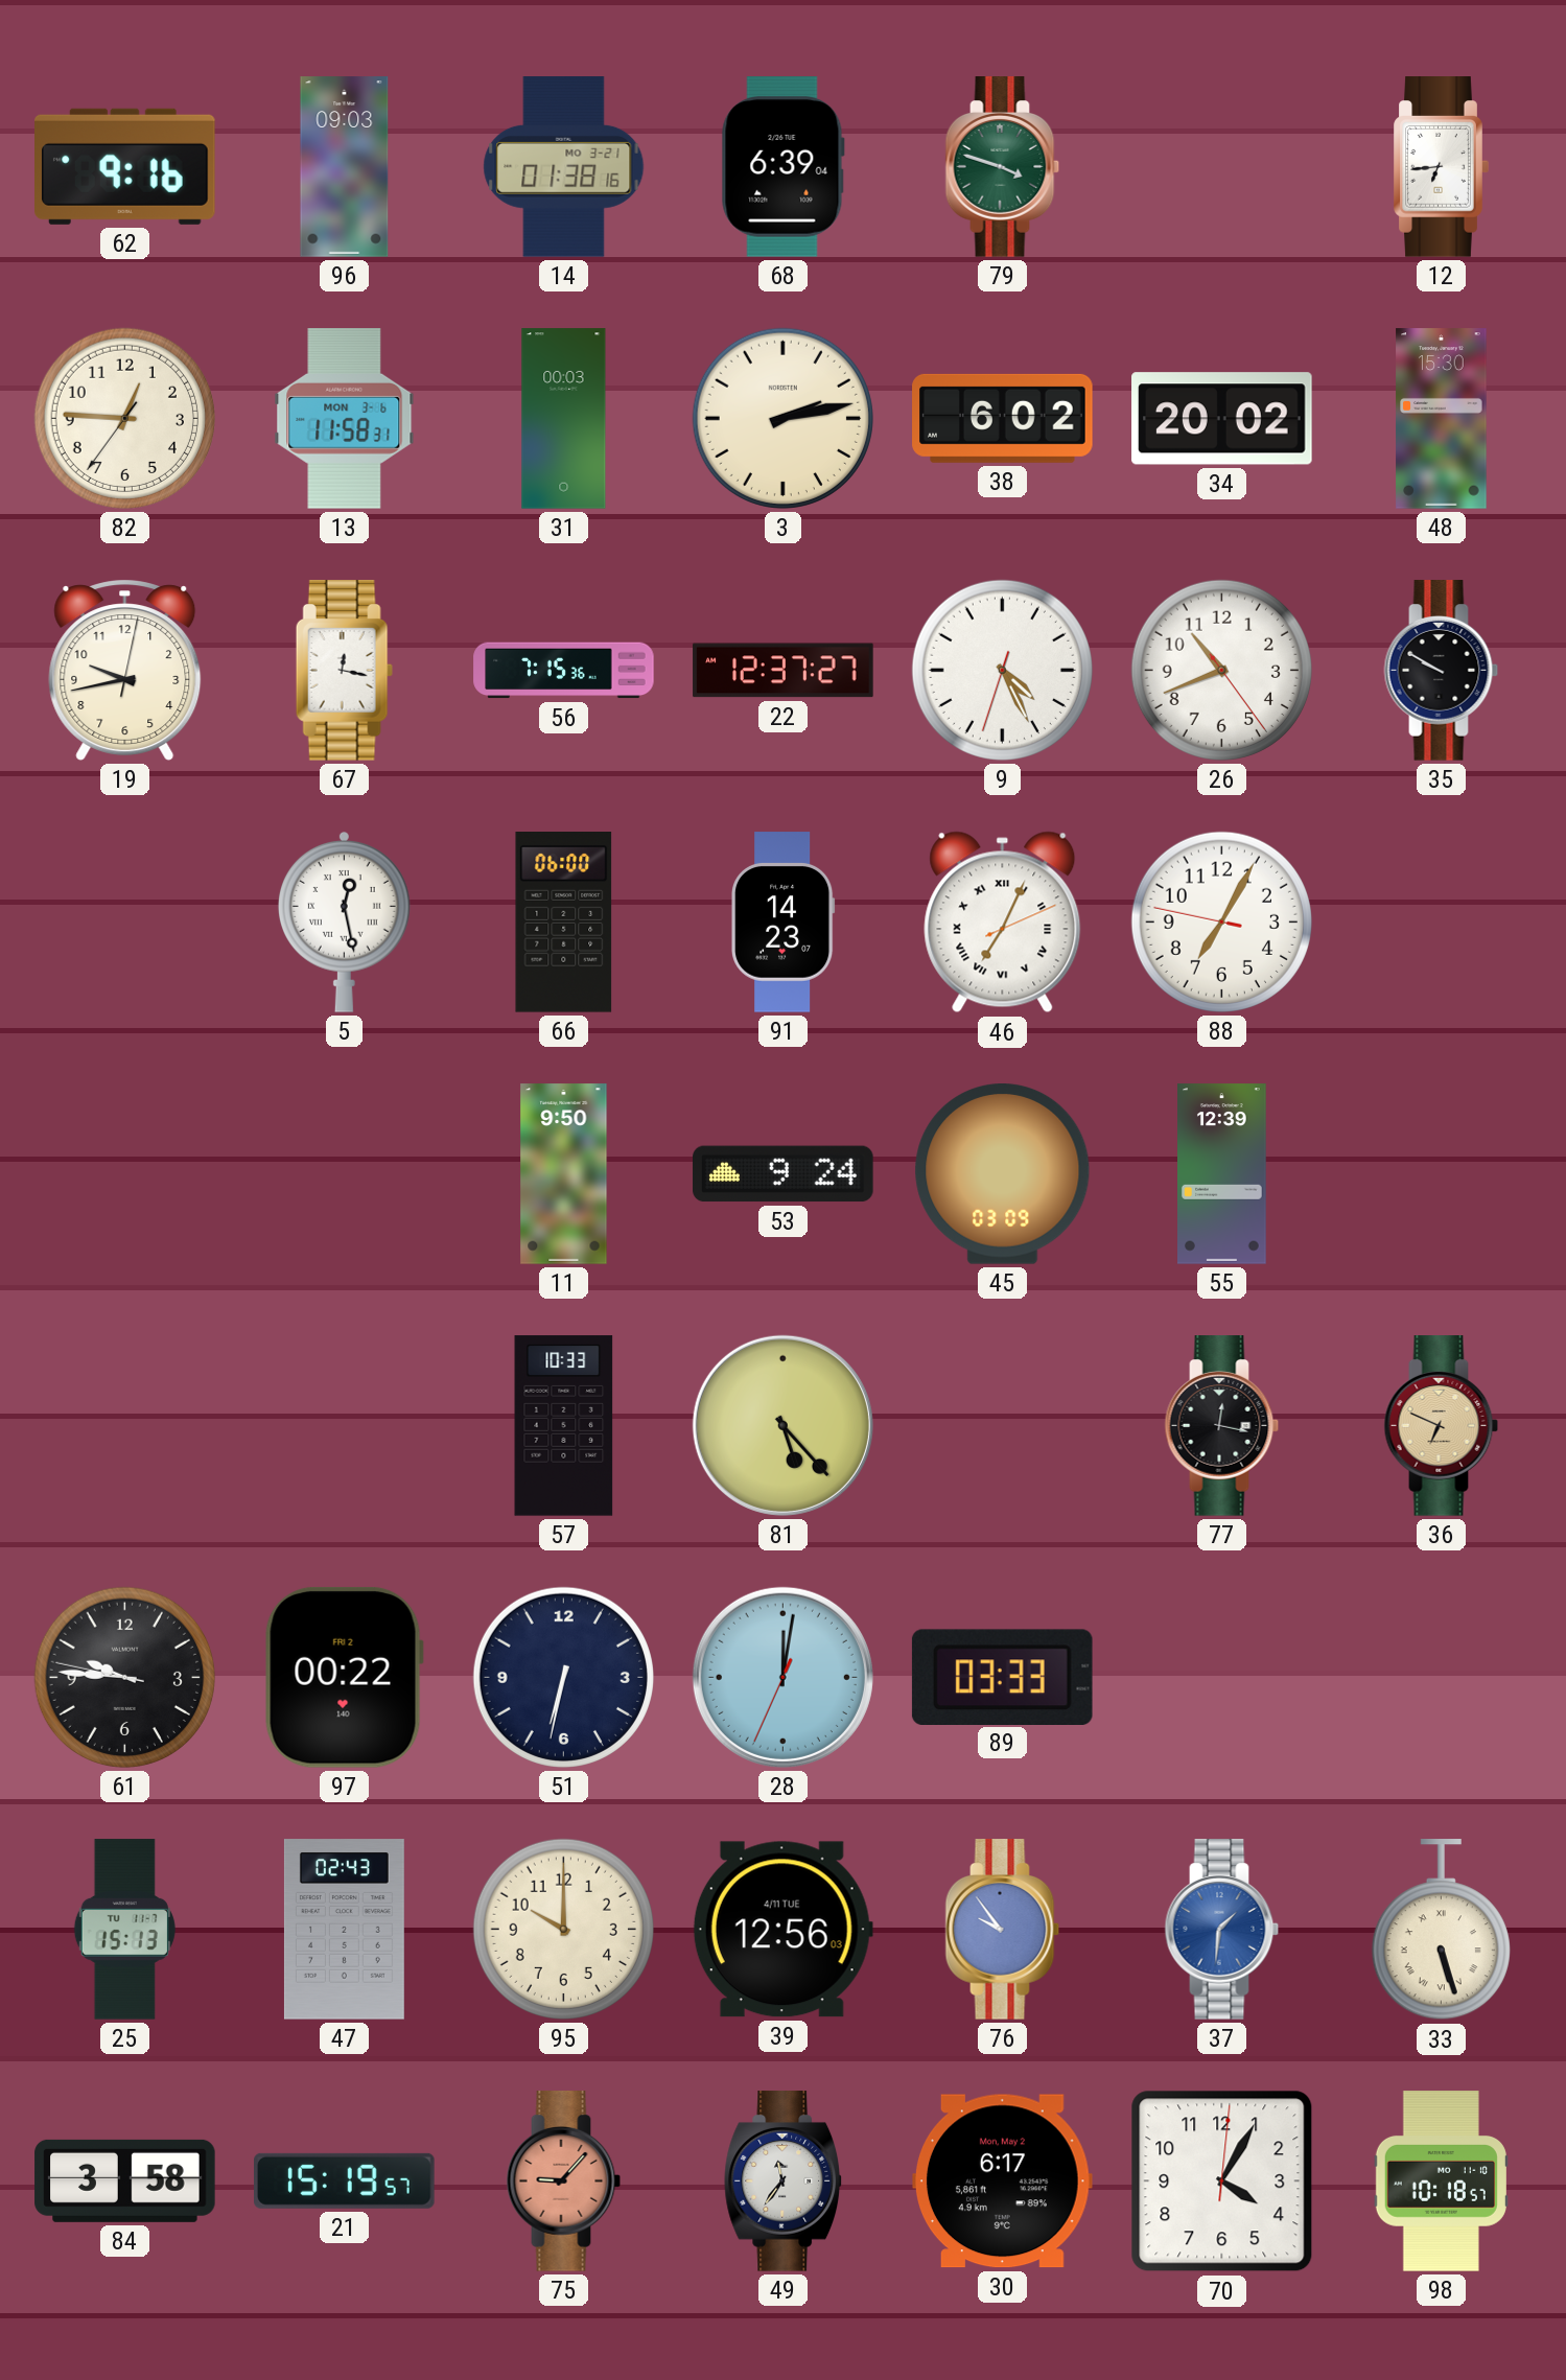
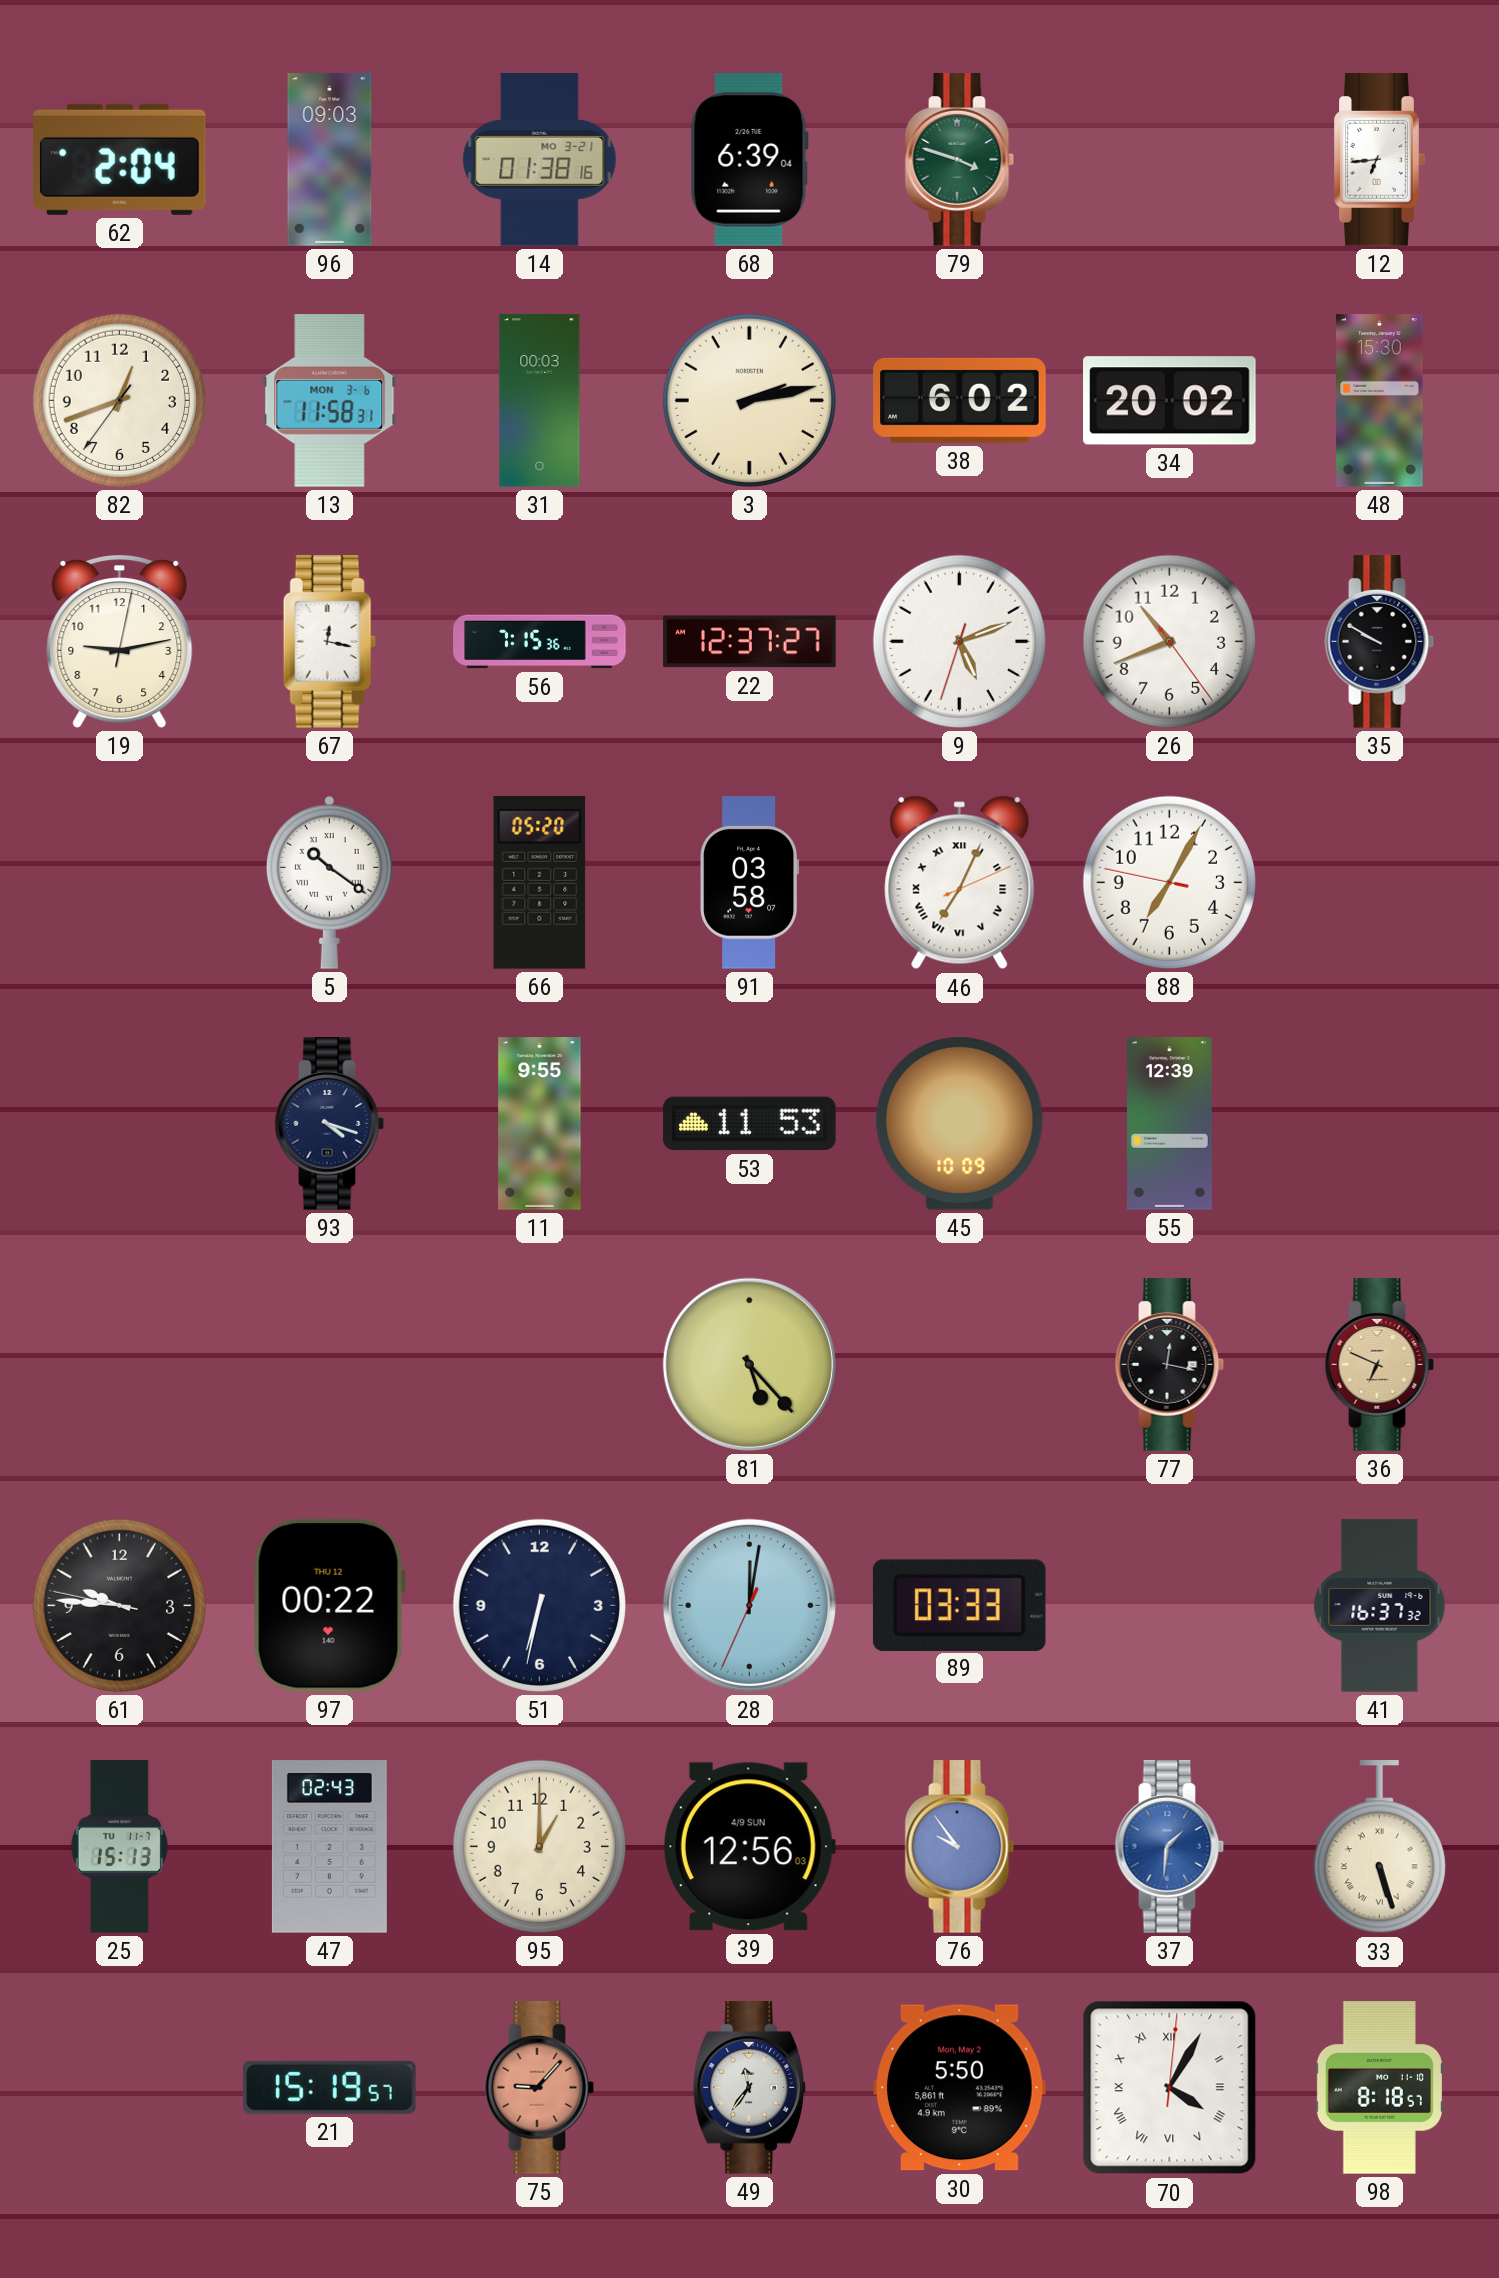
62: 9:16 -> 2:04 (120, 159)
82: 12:45 -> 12:41 (119, 400)
19: 9:43 -> 9:13 (120, 641)
9: 4:25 -> 5:11 (959, 641)
5: 12:28 -> 10:21 (329, 883)
66: 06:00 -> 05:20 (540, 883)
91: 14:23 -> 03:58 (750, 883)
93: none -> 4:18 (330, 1124)
11: 9:50 -> 9:55 (540, 1124)
53: 9:24 -> 11:53 (750, 1124)
45: 03:09 -> 10:09 (960, 1124)
57: 10:33 -> none (564, 1426)
97 date: FRI 2 -> THU 12 (329, 1605)
41: none -> 16:37 (1380, 1606)
95: 10:00 -> 1:00 (539, 1846)
39 date: 4/11 TUE -> 4/9 SUN (749, 1847)
84: 3:58 -> none (125, 2180)
30: 6:17 -> 5:50 (960, 2088)
70 numerals: Arabic -> Roman (1170, 2088)
98: 10:18 -> 8:18 (1379, 2088)
